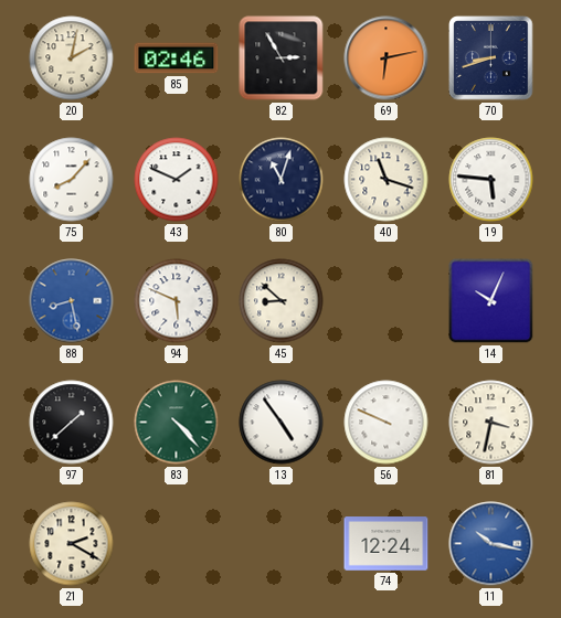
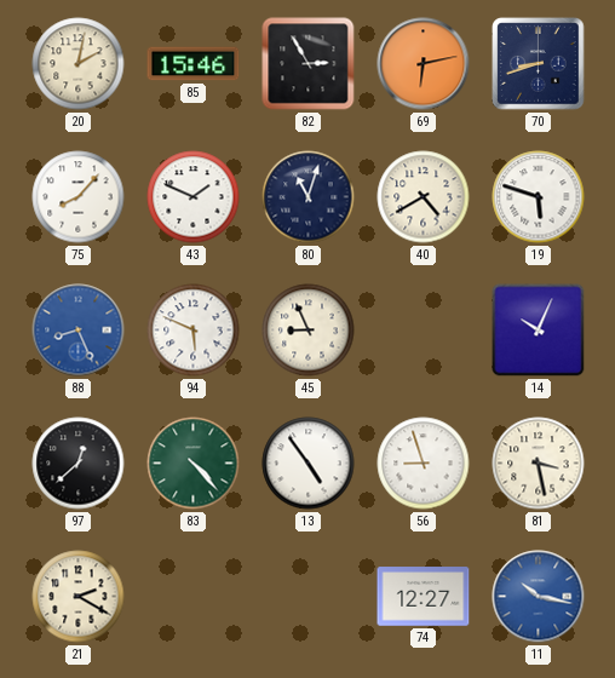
85: 02:46 -> 15:46 (194, 64)
40: 11:18 -> 4:40 (424, 197)
19: 5:46 -> 5:48 (539, 197)
88: 8:28 -> 8:26 (79, 331)
45: 8:52 -> 8:56 (309, 331)
97: 1:38 -> 12:38 (79, 464)
56: 9:49 -> 8:57 (424, 464)
81: 3:32 -> 3:28 (539, 464)
74: 12:24 -> 12:27 (424, 597)
